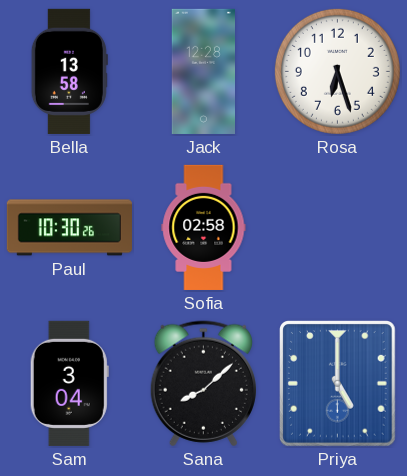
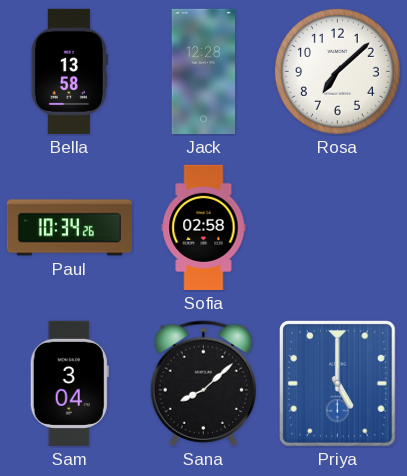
Rosa: 6:27 -> 7:08 (337, 71)
Paul: 10:30 -> 10:34 (69, 228)
